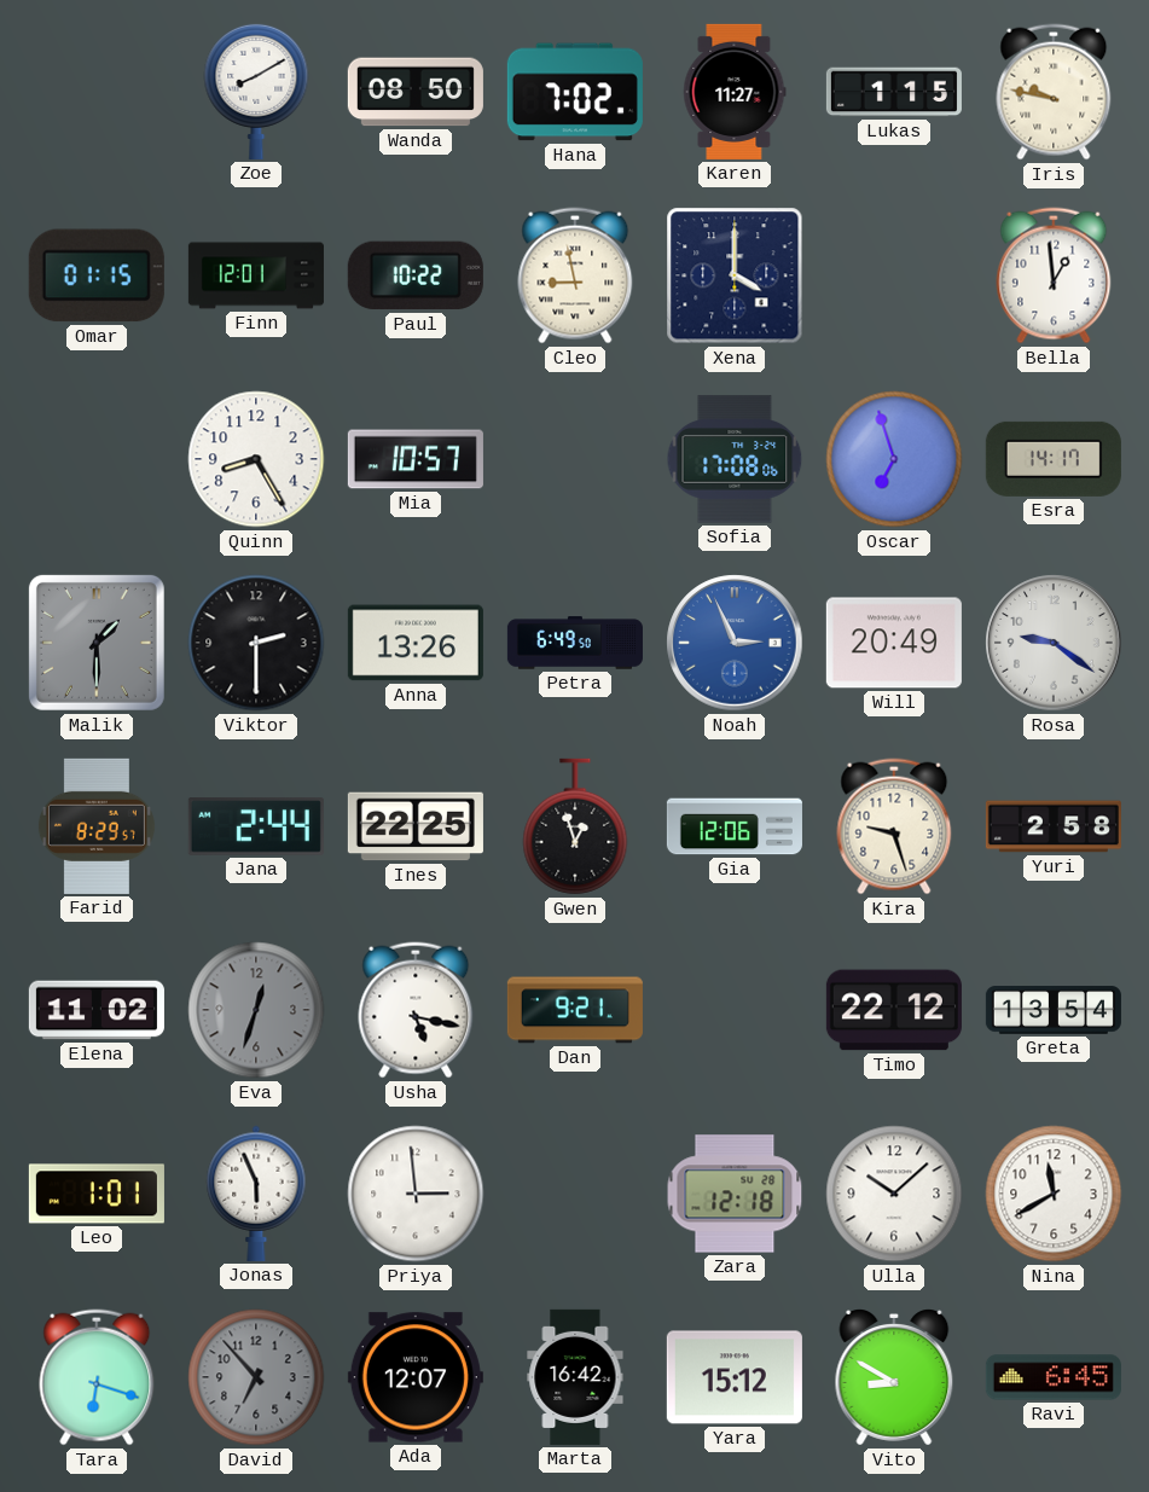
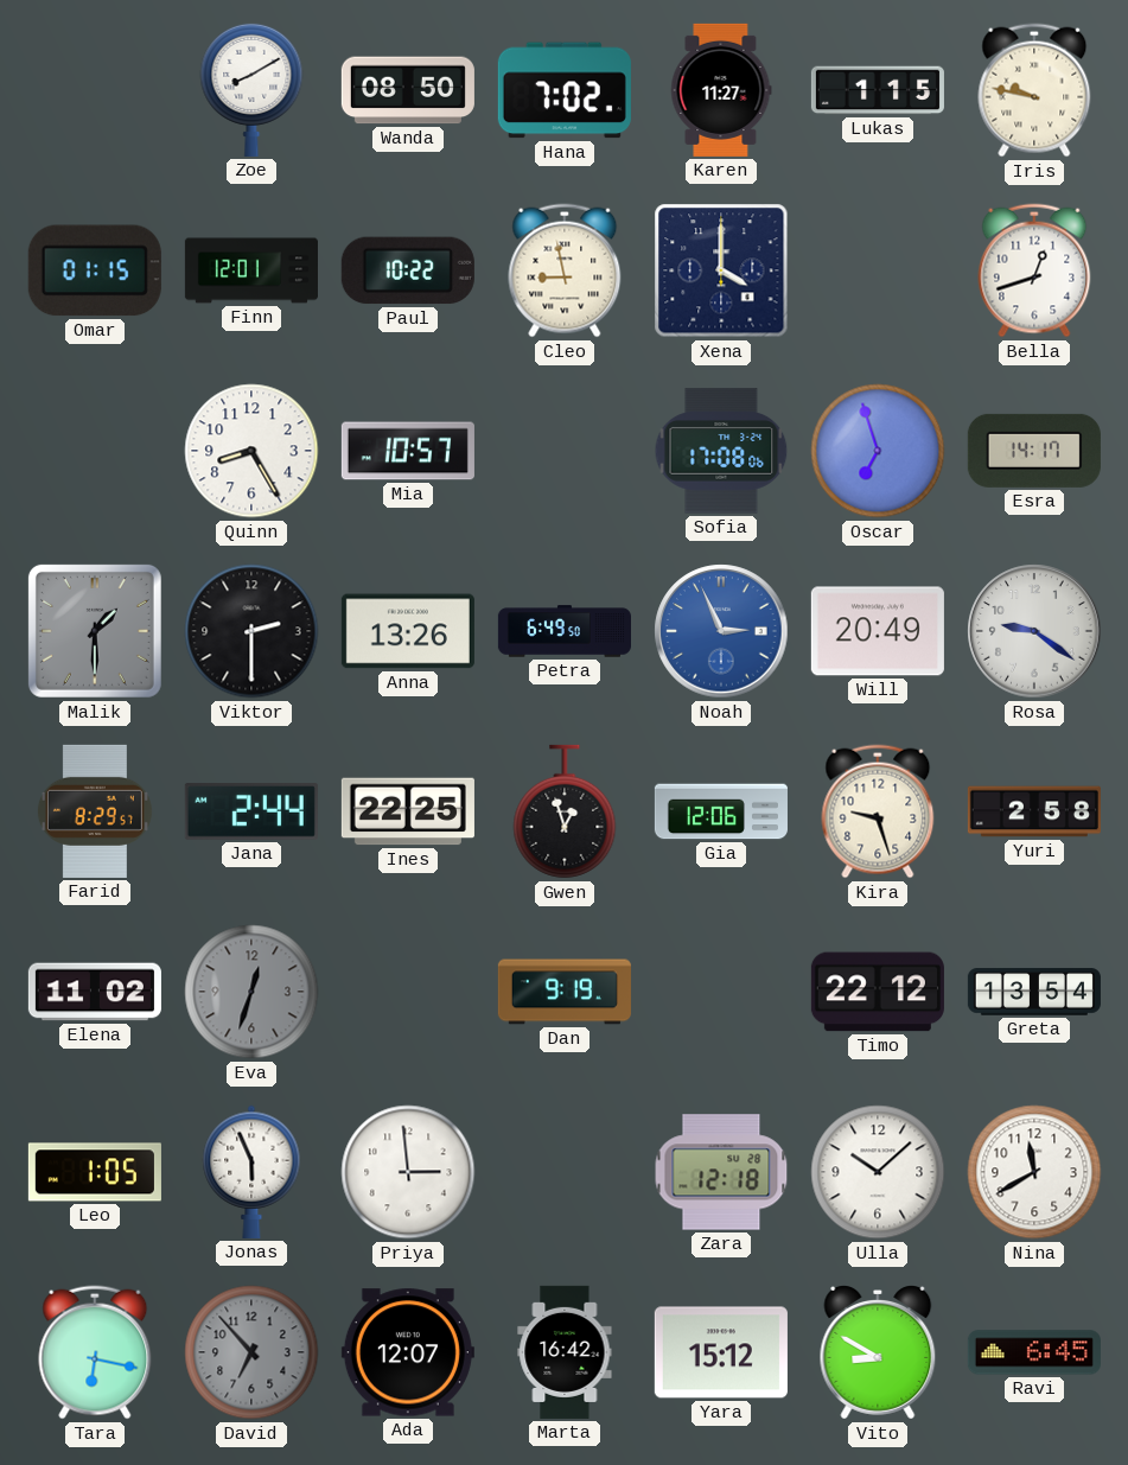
Bella: 12:59 -> 12:42 (1034, 270)
Usha: 5:17 -> none (416, 1010)
Dan: 9:21 -> 9:19 (565, 992)
Leo: 1:01 -> 1:05 (95, 1172)
Tara: 6:18 -> 6:17 (95, 1352)
